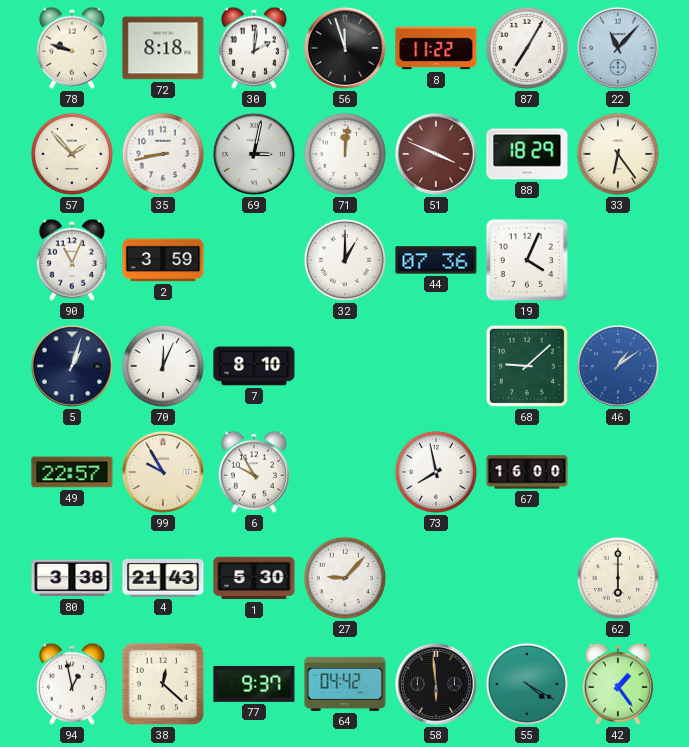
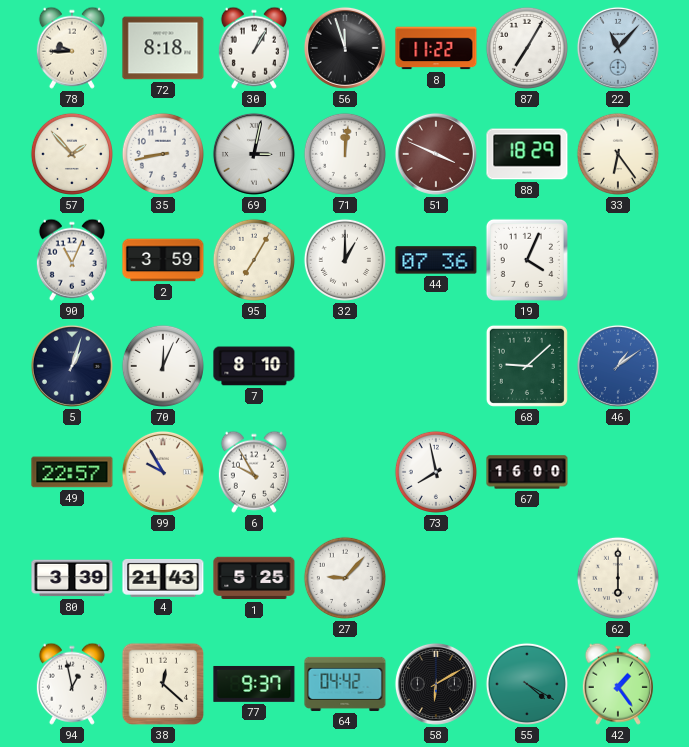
78: 9:48 -> 9:45 (72, 48)
30: 2:01 -> 1:05 (254, 48)
95: none -> 7:05 (254, 260)
80: 3:38 -> 3:39 (72, 578)
1: 5:30 -> 5:25 (254, 578)
58: 5:59 -> 6:10 (436, 684)
